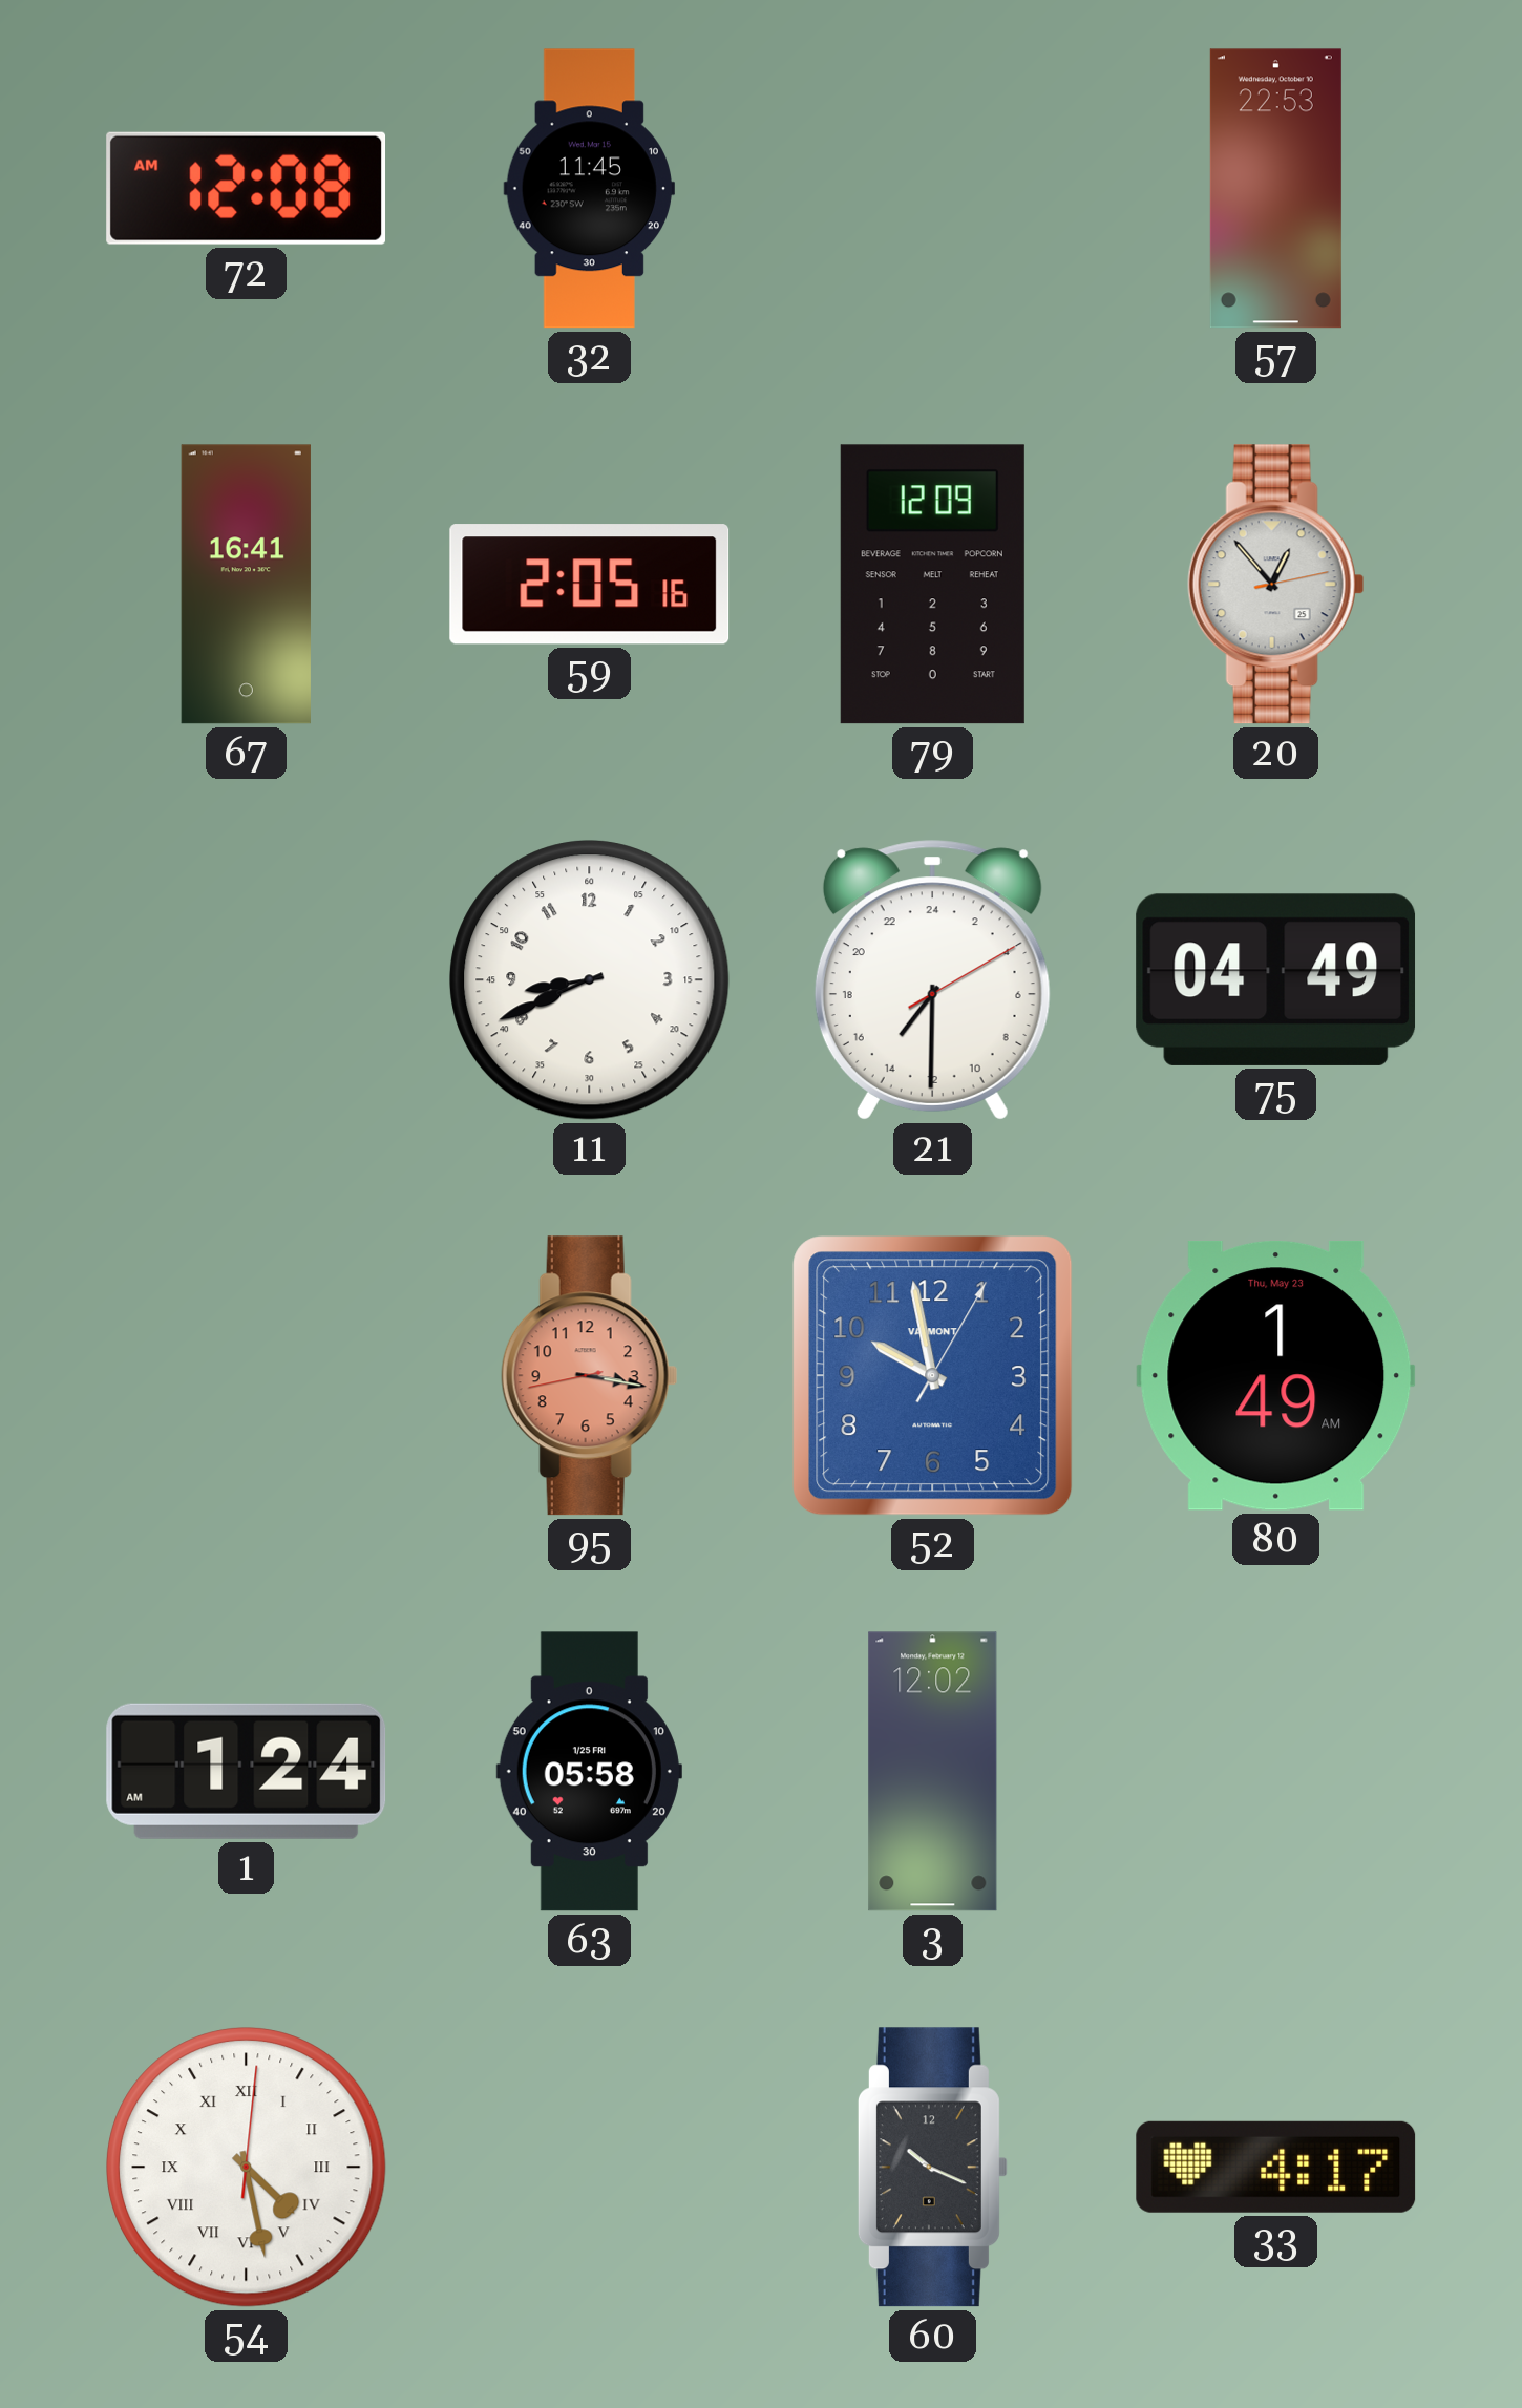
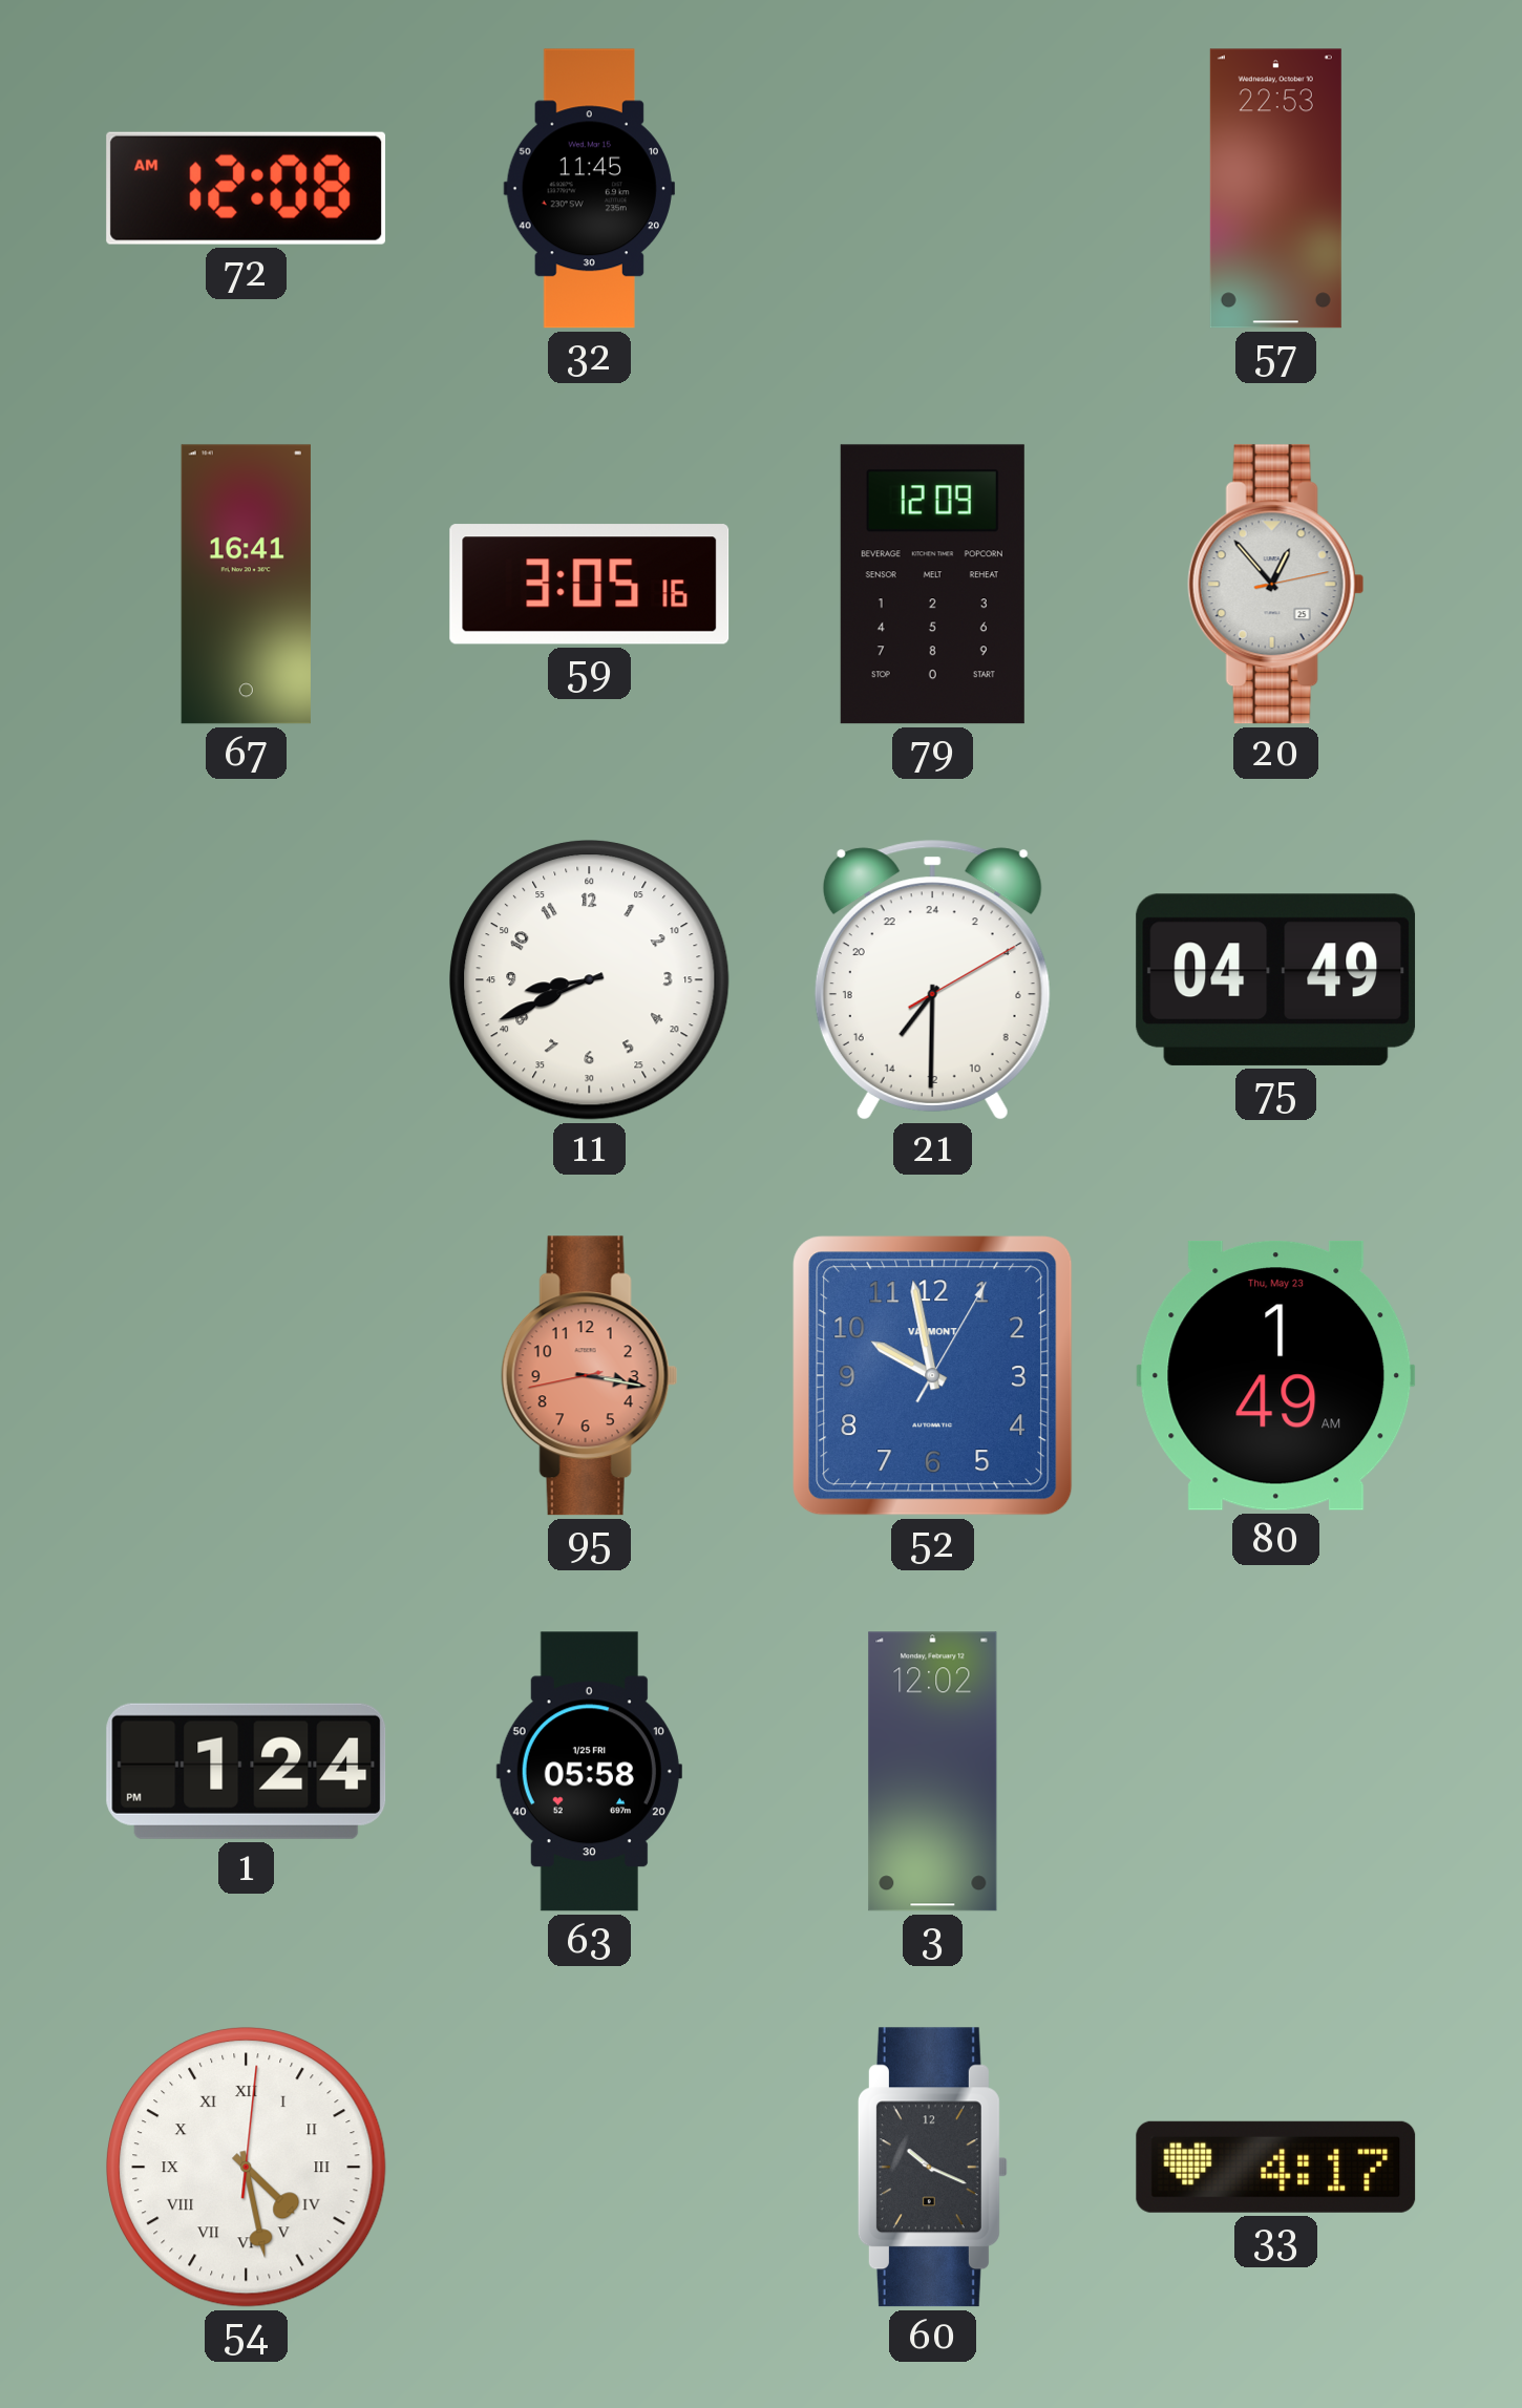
59: 2:05 -> 3:05 (590, 585)
1: 1:24 AM -> 1:24 PM (247, 1771)
